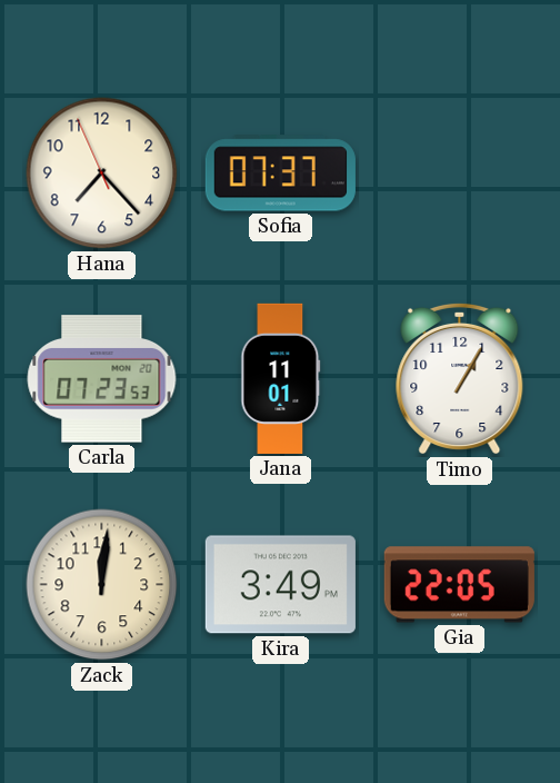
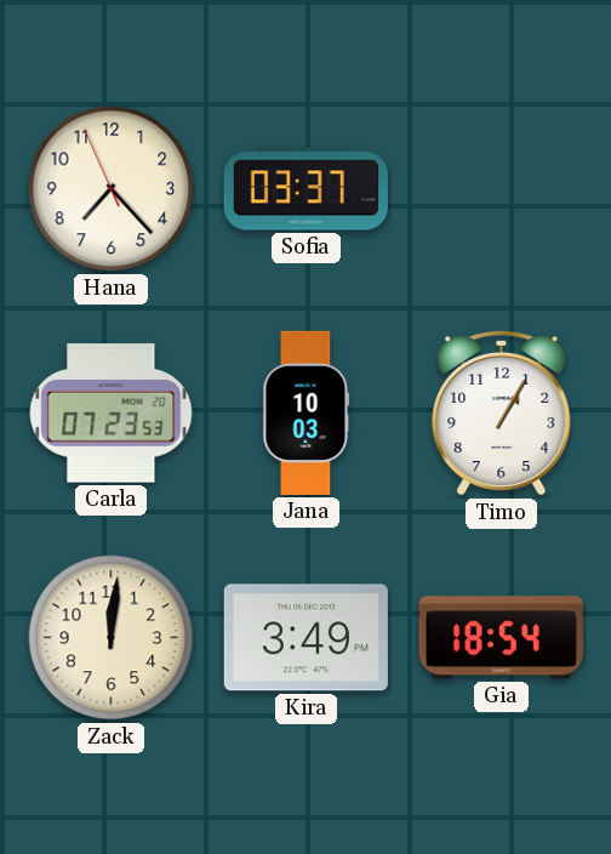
Sofia: 07:37 -> 03:37 (305, 189)
Jana: 11:01 -> 10:03 (307, 412)
Gia: 22:05 -> 18:54 (501, 638)
